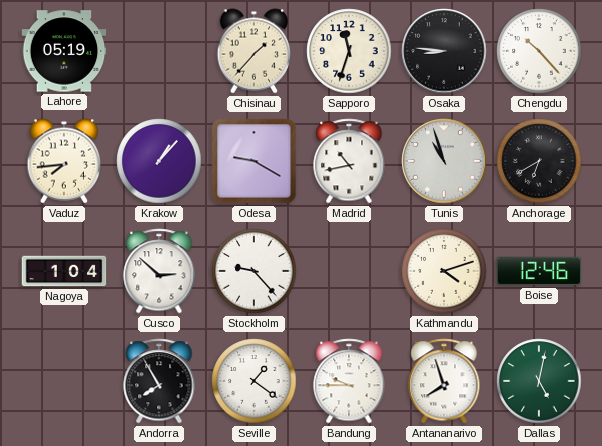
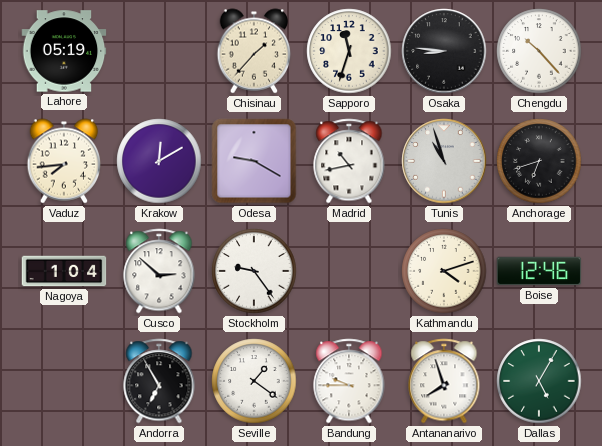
Krakow: 1:07 -> 12:10 (159, 161)
Anchorage: 6:40 -> 6:42 (539, 161)
Stockholm: 9:23 -> 9:24 (254, 271)
Andorra: 7:55 -> 6:55 (159, 381)
Dallas: 5:02 -> 5:05 (539, 381)
